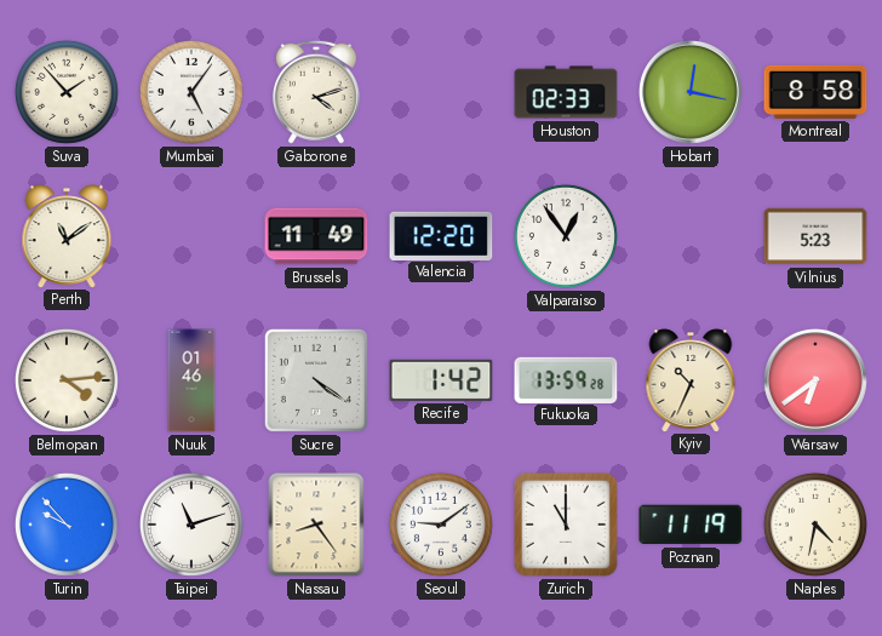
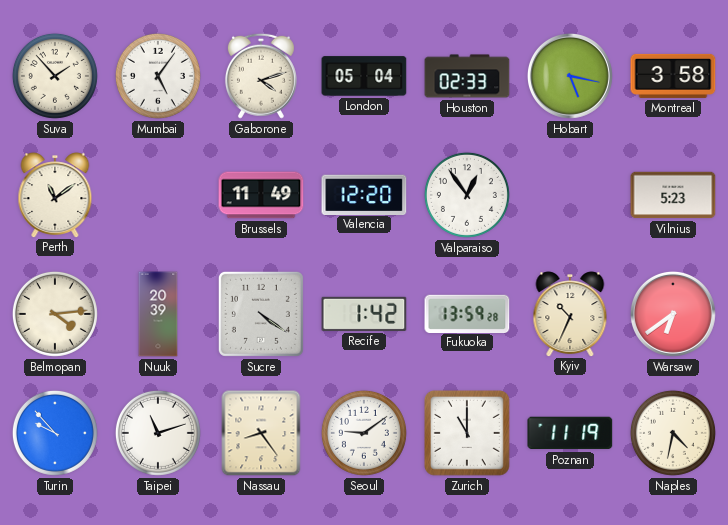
London: none -> 05:04 (364, 76)
Hobart: 12:17 -> 5:17 (570, 76)
Montreal: 8:58 -> 3:58 (673, 76)
Nuuk: 01:46 -> 20:39 (158, 314)
